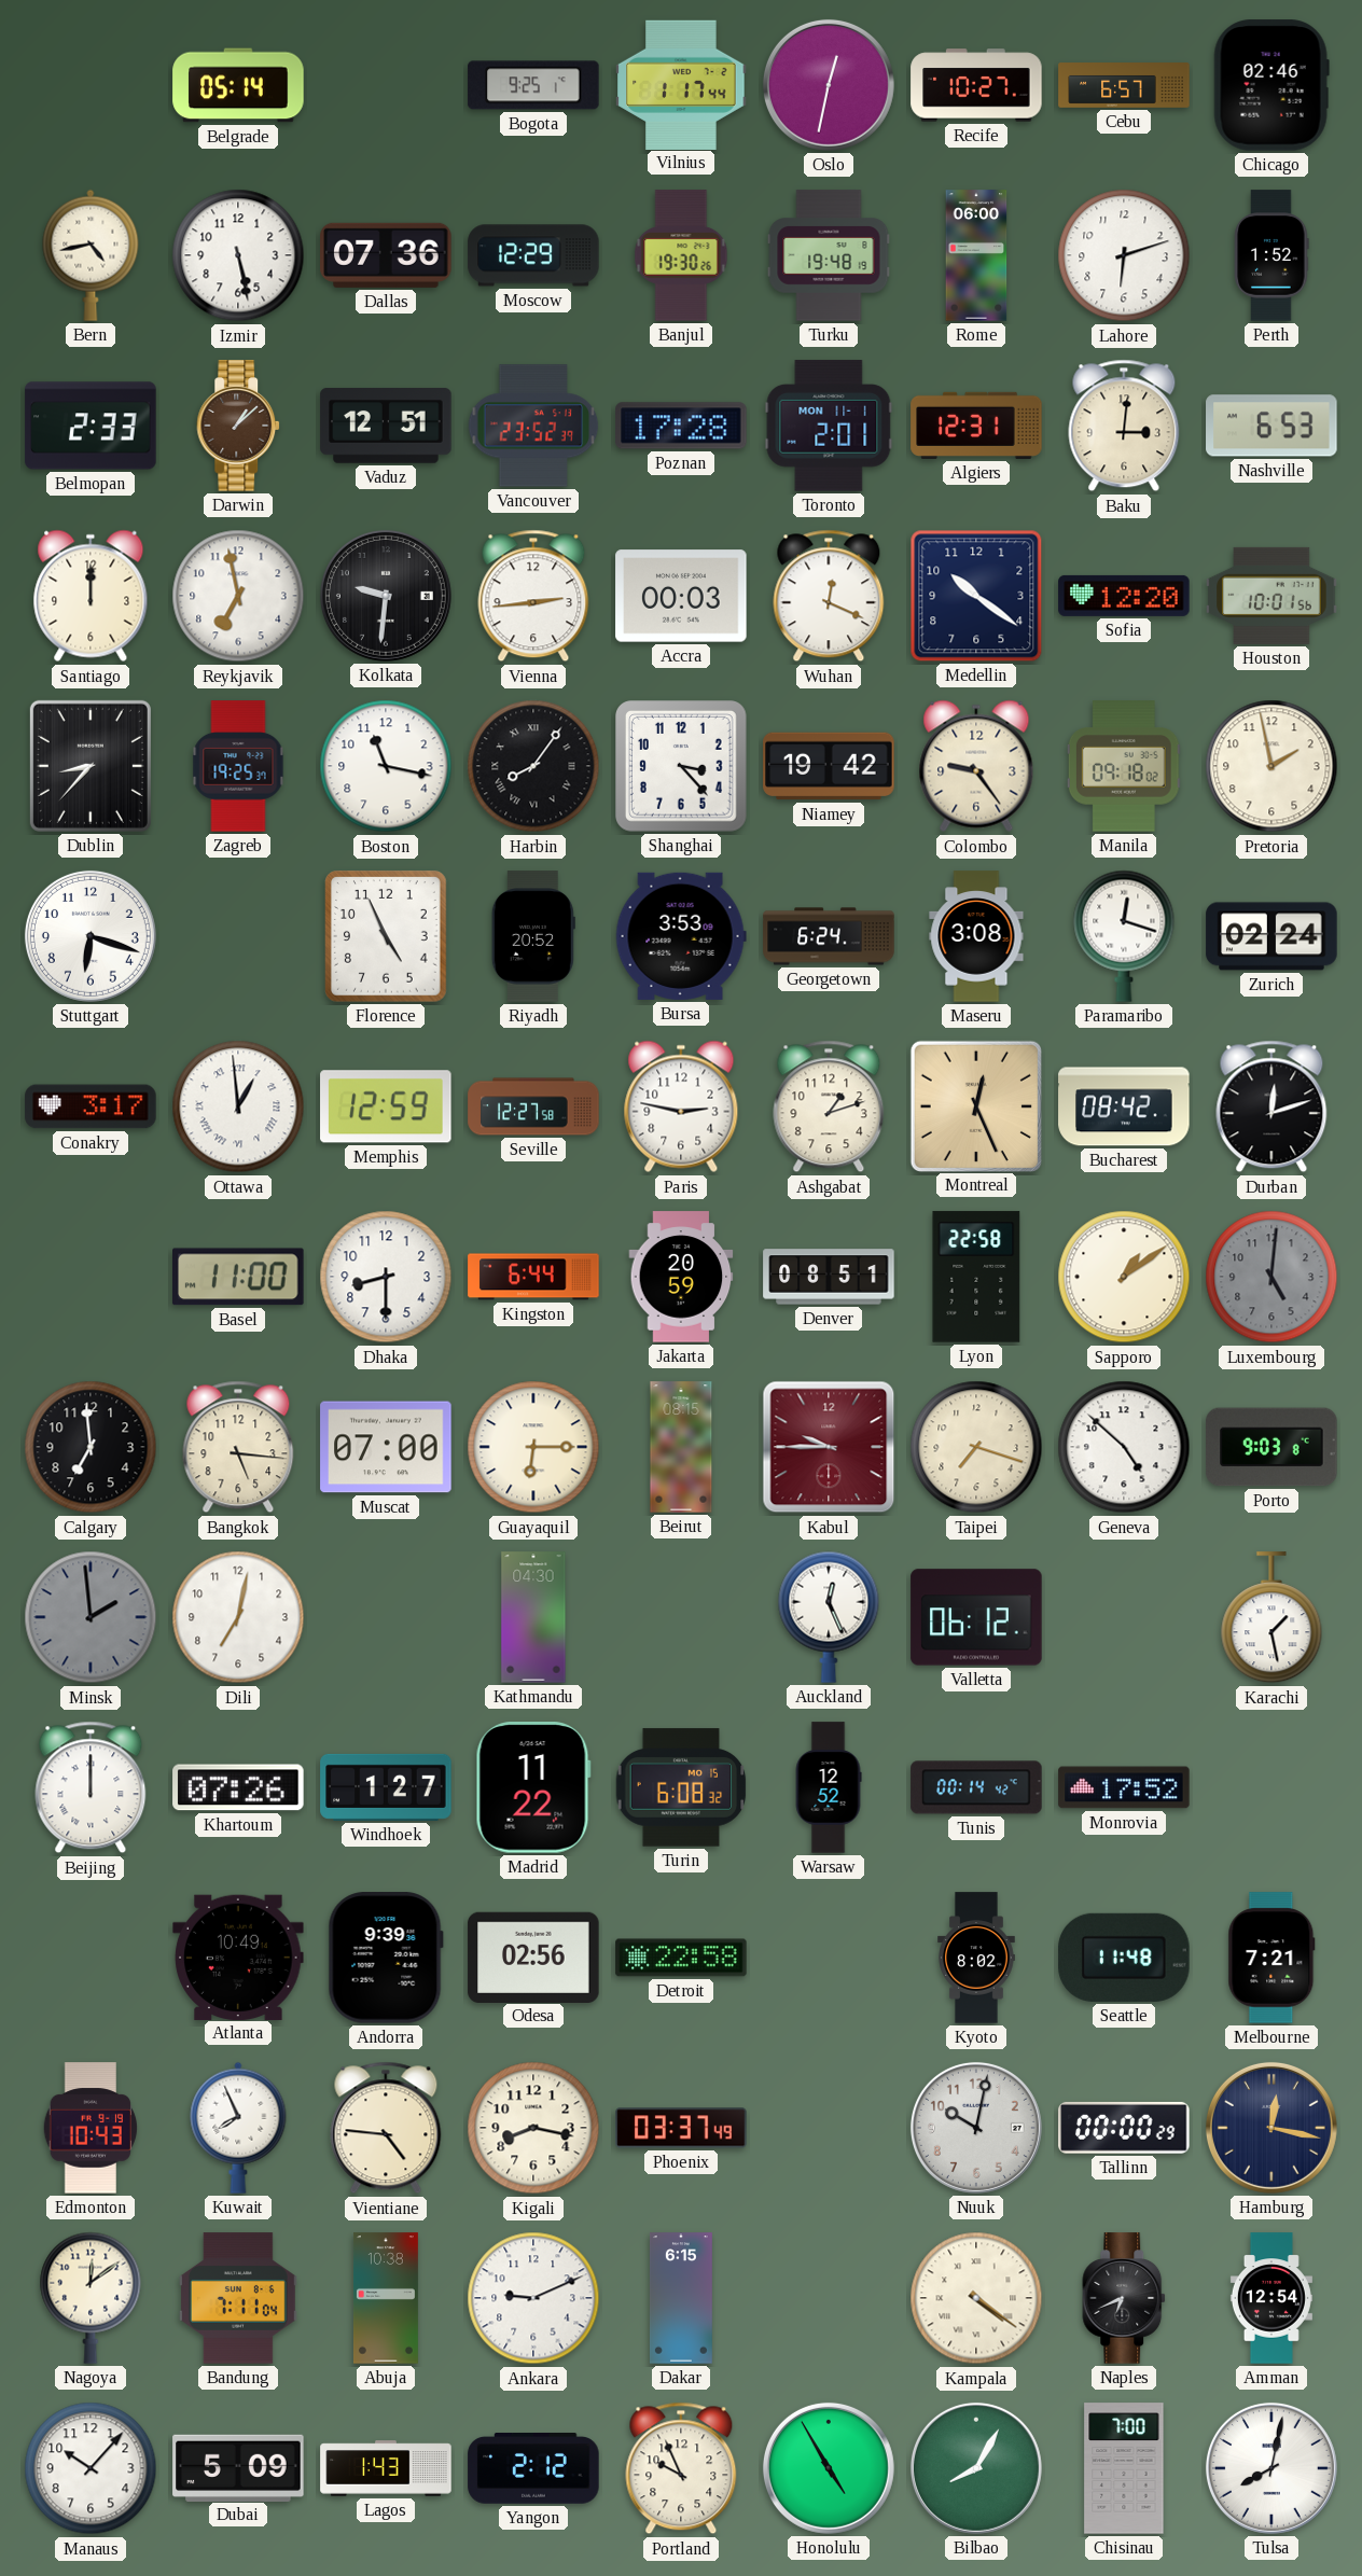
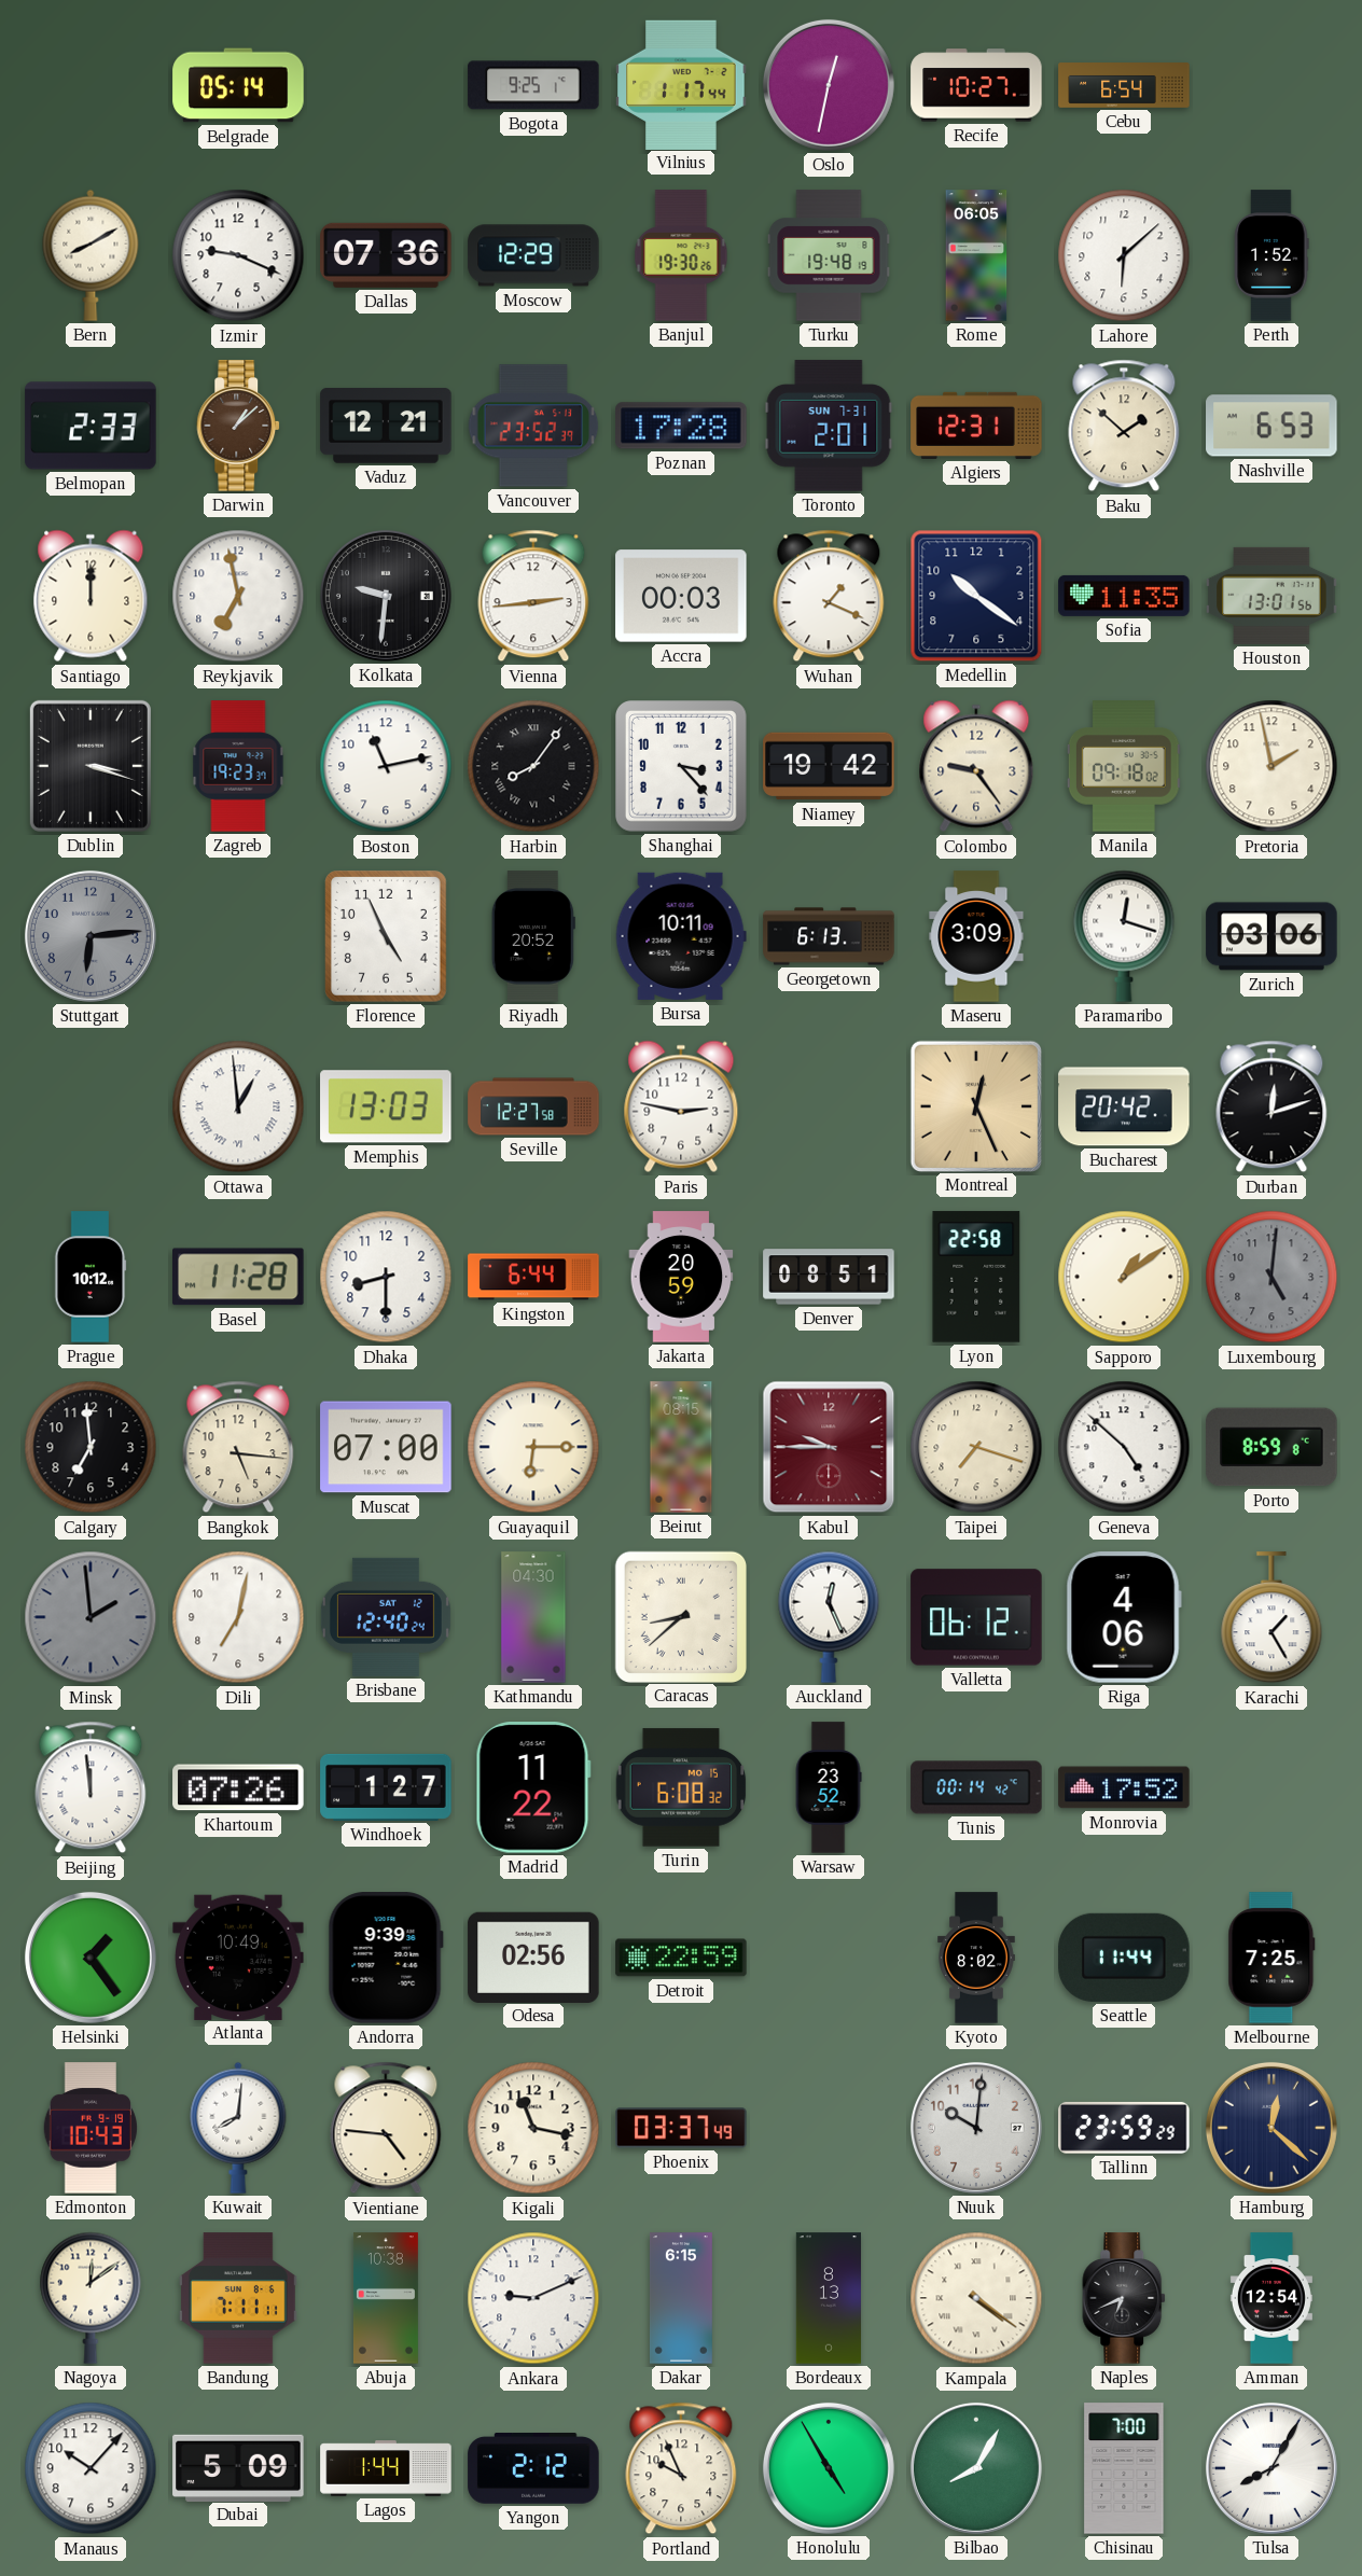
Cebu: 6:57 -> 6:54 (1124, 85)
Chicago: 02:46 -> none (1271, 85)
Bern: 4:43 -> 8:10 (91, 255)
Izmir: 5:28 -> 9:19 (238, 255)
Rome: 06:00 -> 06:05 (976, 255)
Lahore: 6:12 -> 6:08 (1124, 255)
Vaduz: 12:51 -> 12:21 (386, 426)
Toronto date: MON 11-1 -> SUN 7-31 (829, 426)
Baku: 3:01 -> 1:52 (1124, 426)
Wuhan: 12:19 -> 1:19 (829, 596)
Sofia: 12:20 -> 11:35 (1124, 596)
Houston: 10:01 -> 13:01 (1271, 596)
Dublin: 8:37 -> 3:18 (91, 766)
Zagreb: 19:25 -> 19:23 (238, 766)
Boston: 11:17 -> 11:13 (386, 766)
Stuttgart: 6:18 -> 6:14 (91, 936)
Stuttgart dial: white -> grey (91, 936)
Bursa: 3:53 -> 10:11 (681, 936)
Georgetown: 6:24 -> 6:13 (829, 936)
Maseru: 3:08 -> 3:09 (976, 936)
Zurich: 02:24 -> 03:06 (1271, 936)
Conakry: 3:17 -> none (91, 1106)
Memphis: 12:59 -> 13:03 (386, 1106)
Ashgabat: 1:12 -> none (829, 1106)
Bucharest: 08:42 -> 20:42 (1124, 1106)
Prague: none -> 10:12 (91, 1277)
Basel: 11:00 -> 11:28 (239, 1277)
Porto: 9:03 -> 8:59 (1271, 1447)
Brisbane: none -> 12:40 (386, 1617)
Caracas: none -> 8:38 (680, 1616)
Riga: none -> 4:06 (1124, 1617)
Karachi: 1:28 -> 1:25 (1271, 1618)
Beijing: 12:00 -> 11:59 (91, 1787)
Warsaw: 12:52 -> 23:52 (829, 1787)
Helsinki: none -> 1:24 (91, 1958)
Detroit: 22:58 -> 22:59 (681, 1958)
Seattle: 11:48 -> 11:44 (1124, 1958)
Melbourne: 7:21 -> 7:25 (1271, 1958)
Kuwait: 7:56 -> 8:01 (238, 2128)
Kigali: 8:17 -> 11:17 (533, 2128)
Nuuk: 10:02 -> 10:01 (976, 2128)
Tallinn: 00:00 -> 23:59 (1124, 2128)
Hamburg: 12:17 -> 12:22 (1271, 2128)
Bandung: 7:11:04 -> 7:11:11 (239, 2298)
Bordeaux: none -> 8:13 (828, 2298)
Lagos: 1:43 -> 1:44 (386, 2468)
Tulsa: 8:02 -> 8:05 (1271, 2468)
